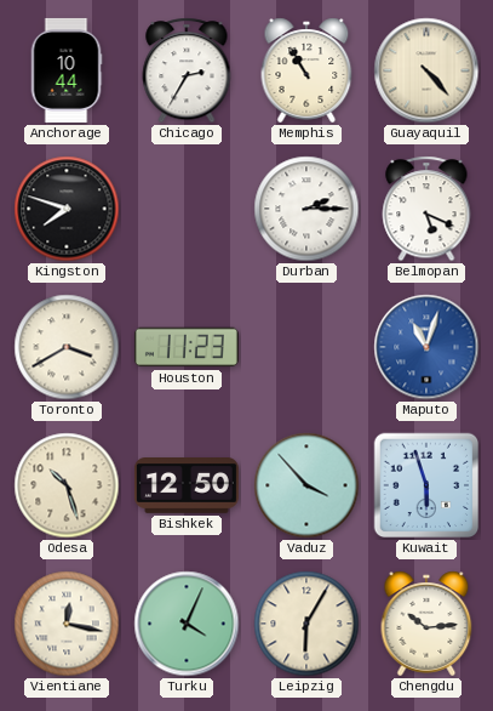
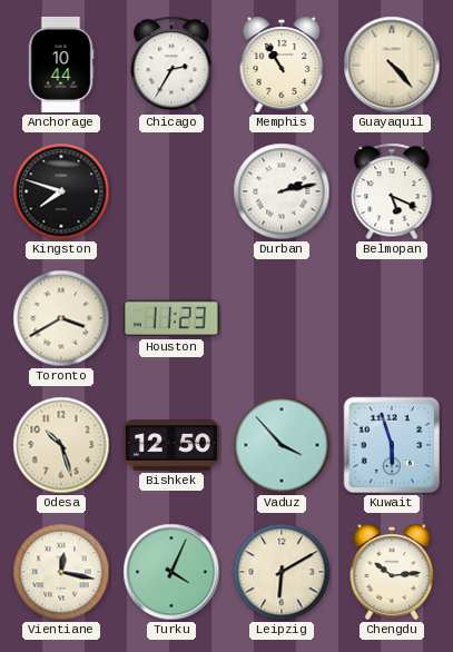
Durban: 2:15 -> 2:13 (282, 191)
Maputo: 11:03 -> none (426, 347)
Leipzig: 6:05 -> 6:10 (282, 572)
